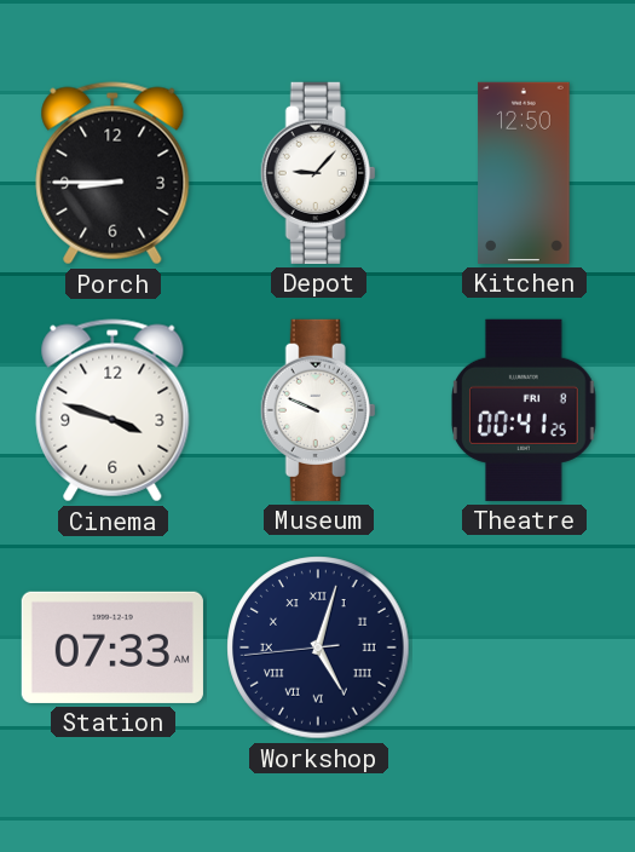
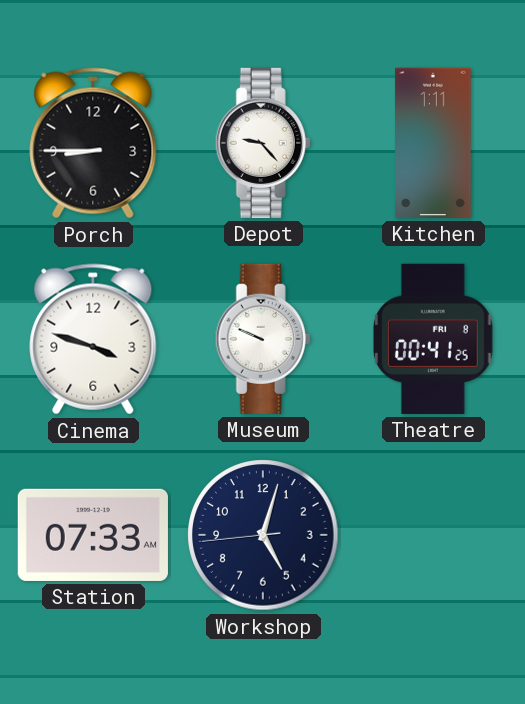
Depot: 9:07 -> 9:23 (263, 143)
Kitchen: 12:50 -> 1:11 (433, 143)
Workshop numerals: Roman -> Arabic (263, 535)
